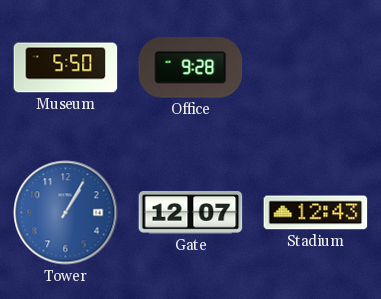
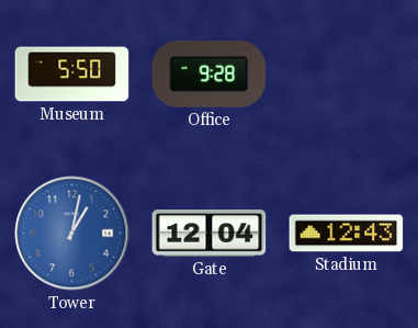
Tower: 1:05 -> 1:02 (72, 234)
Gate: 12:07 -> 12:04 (210, 234)
